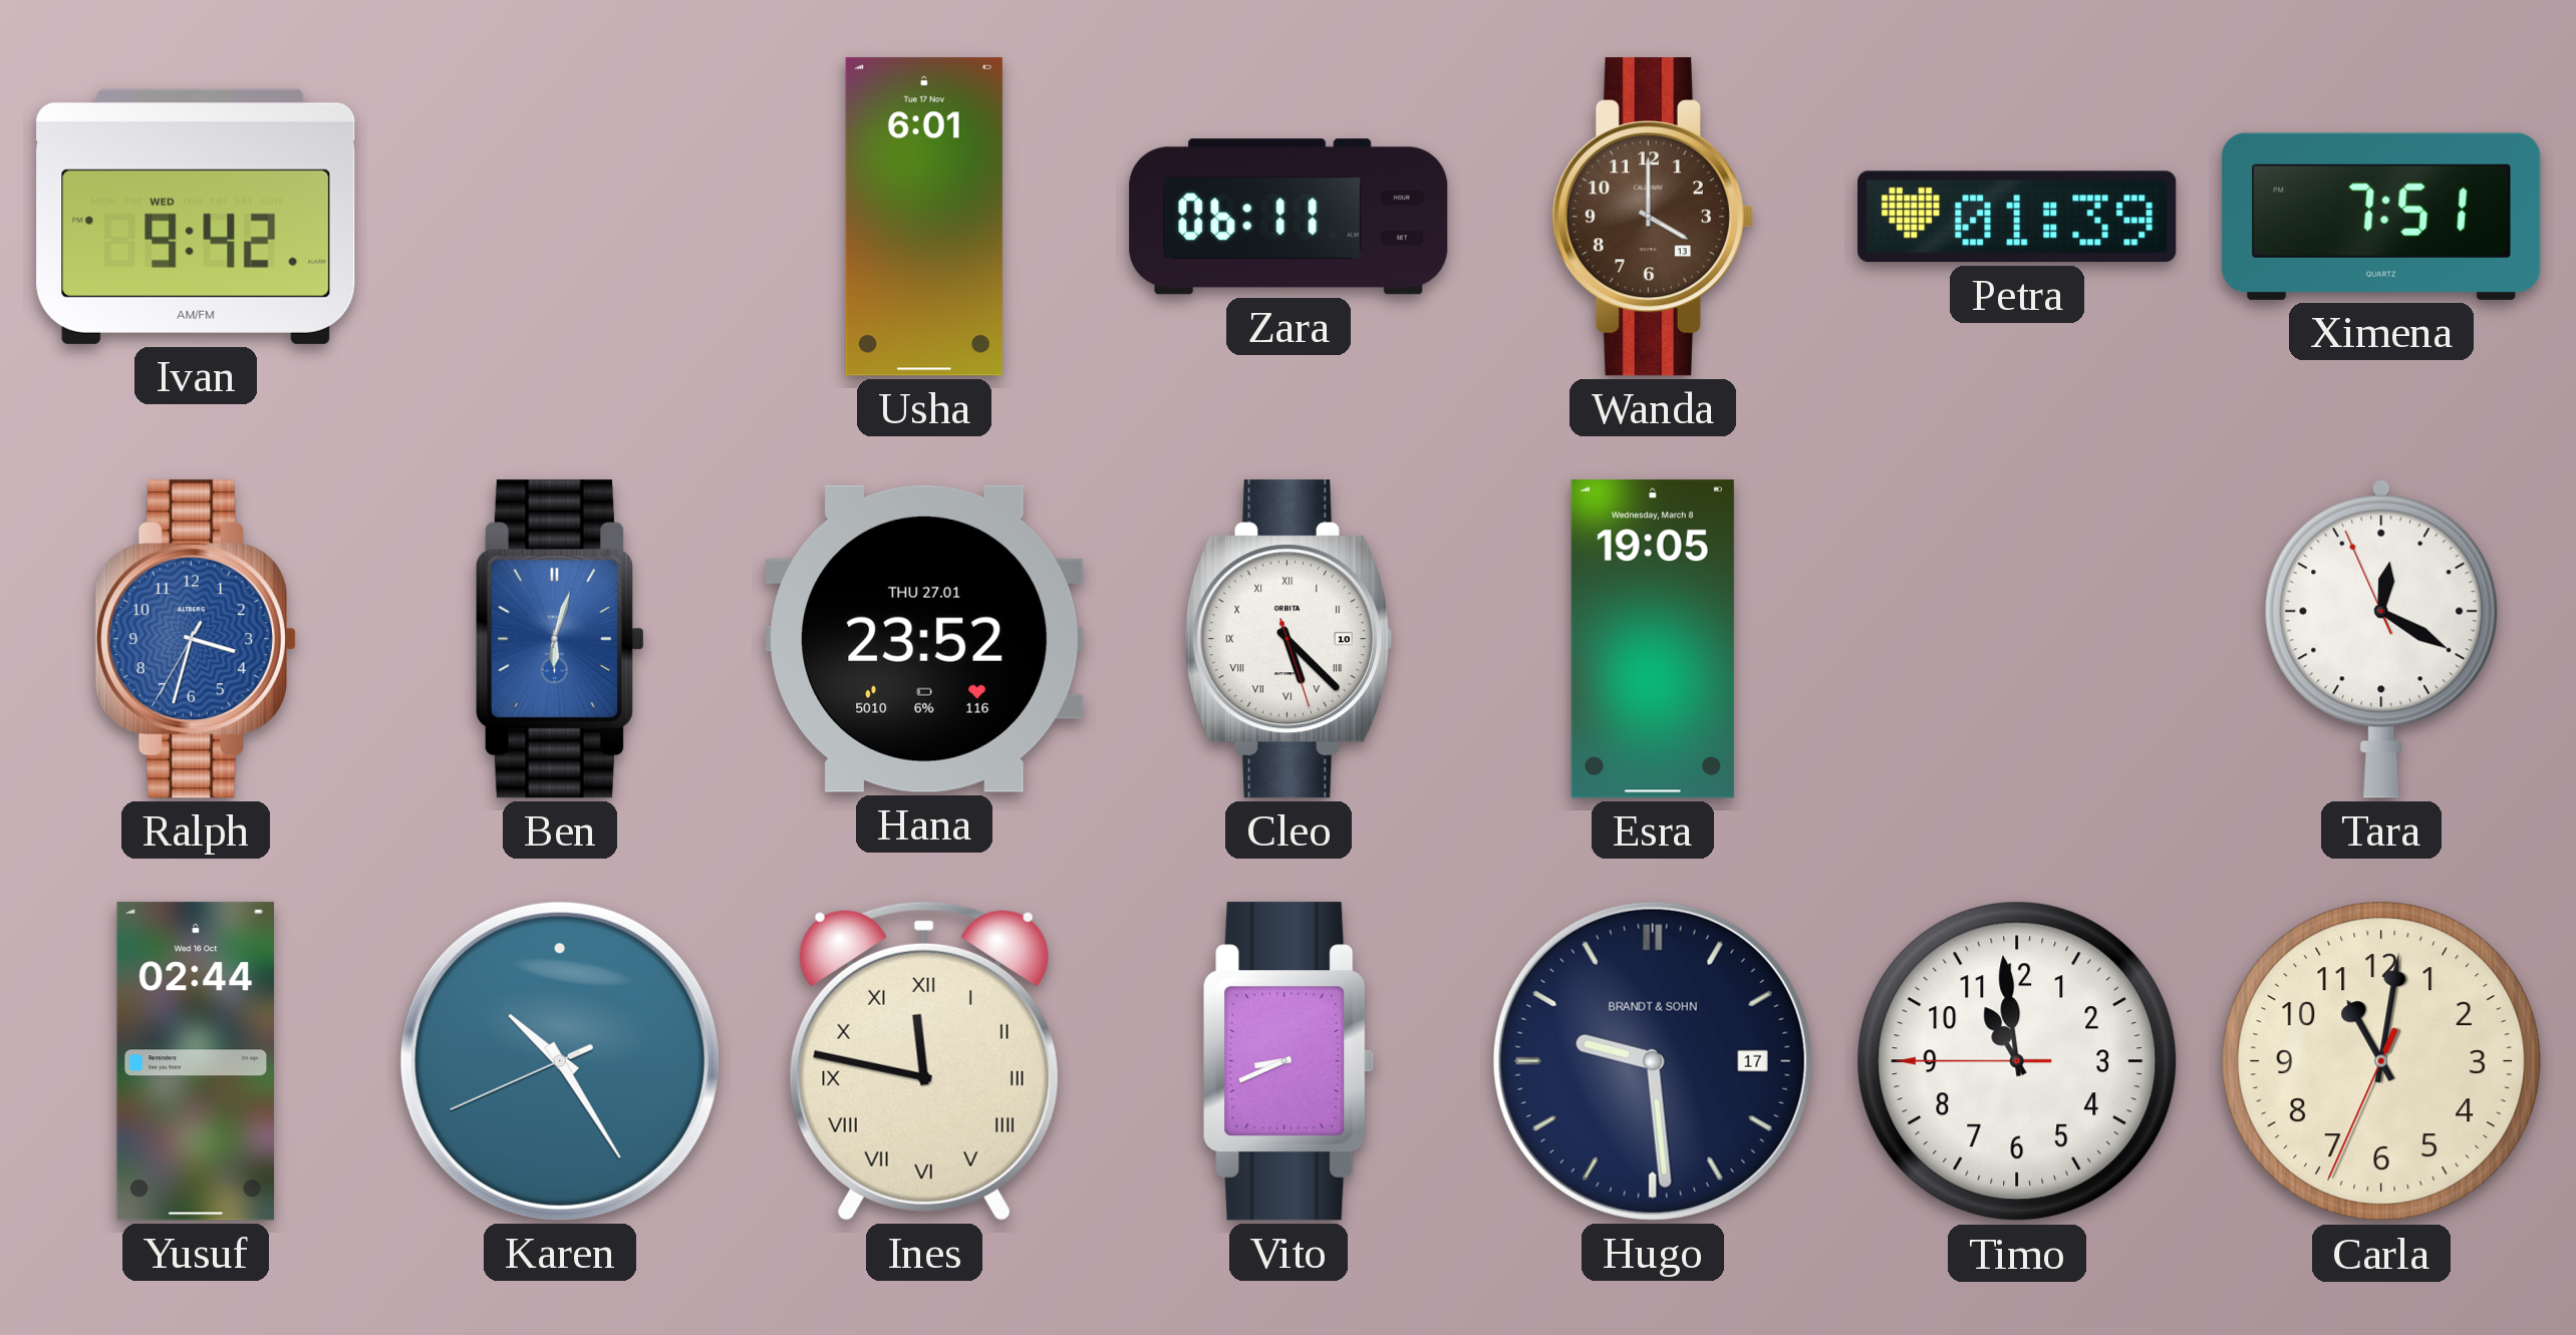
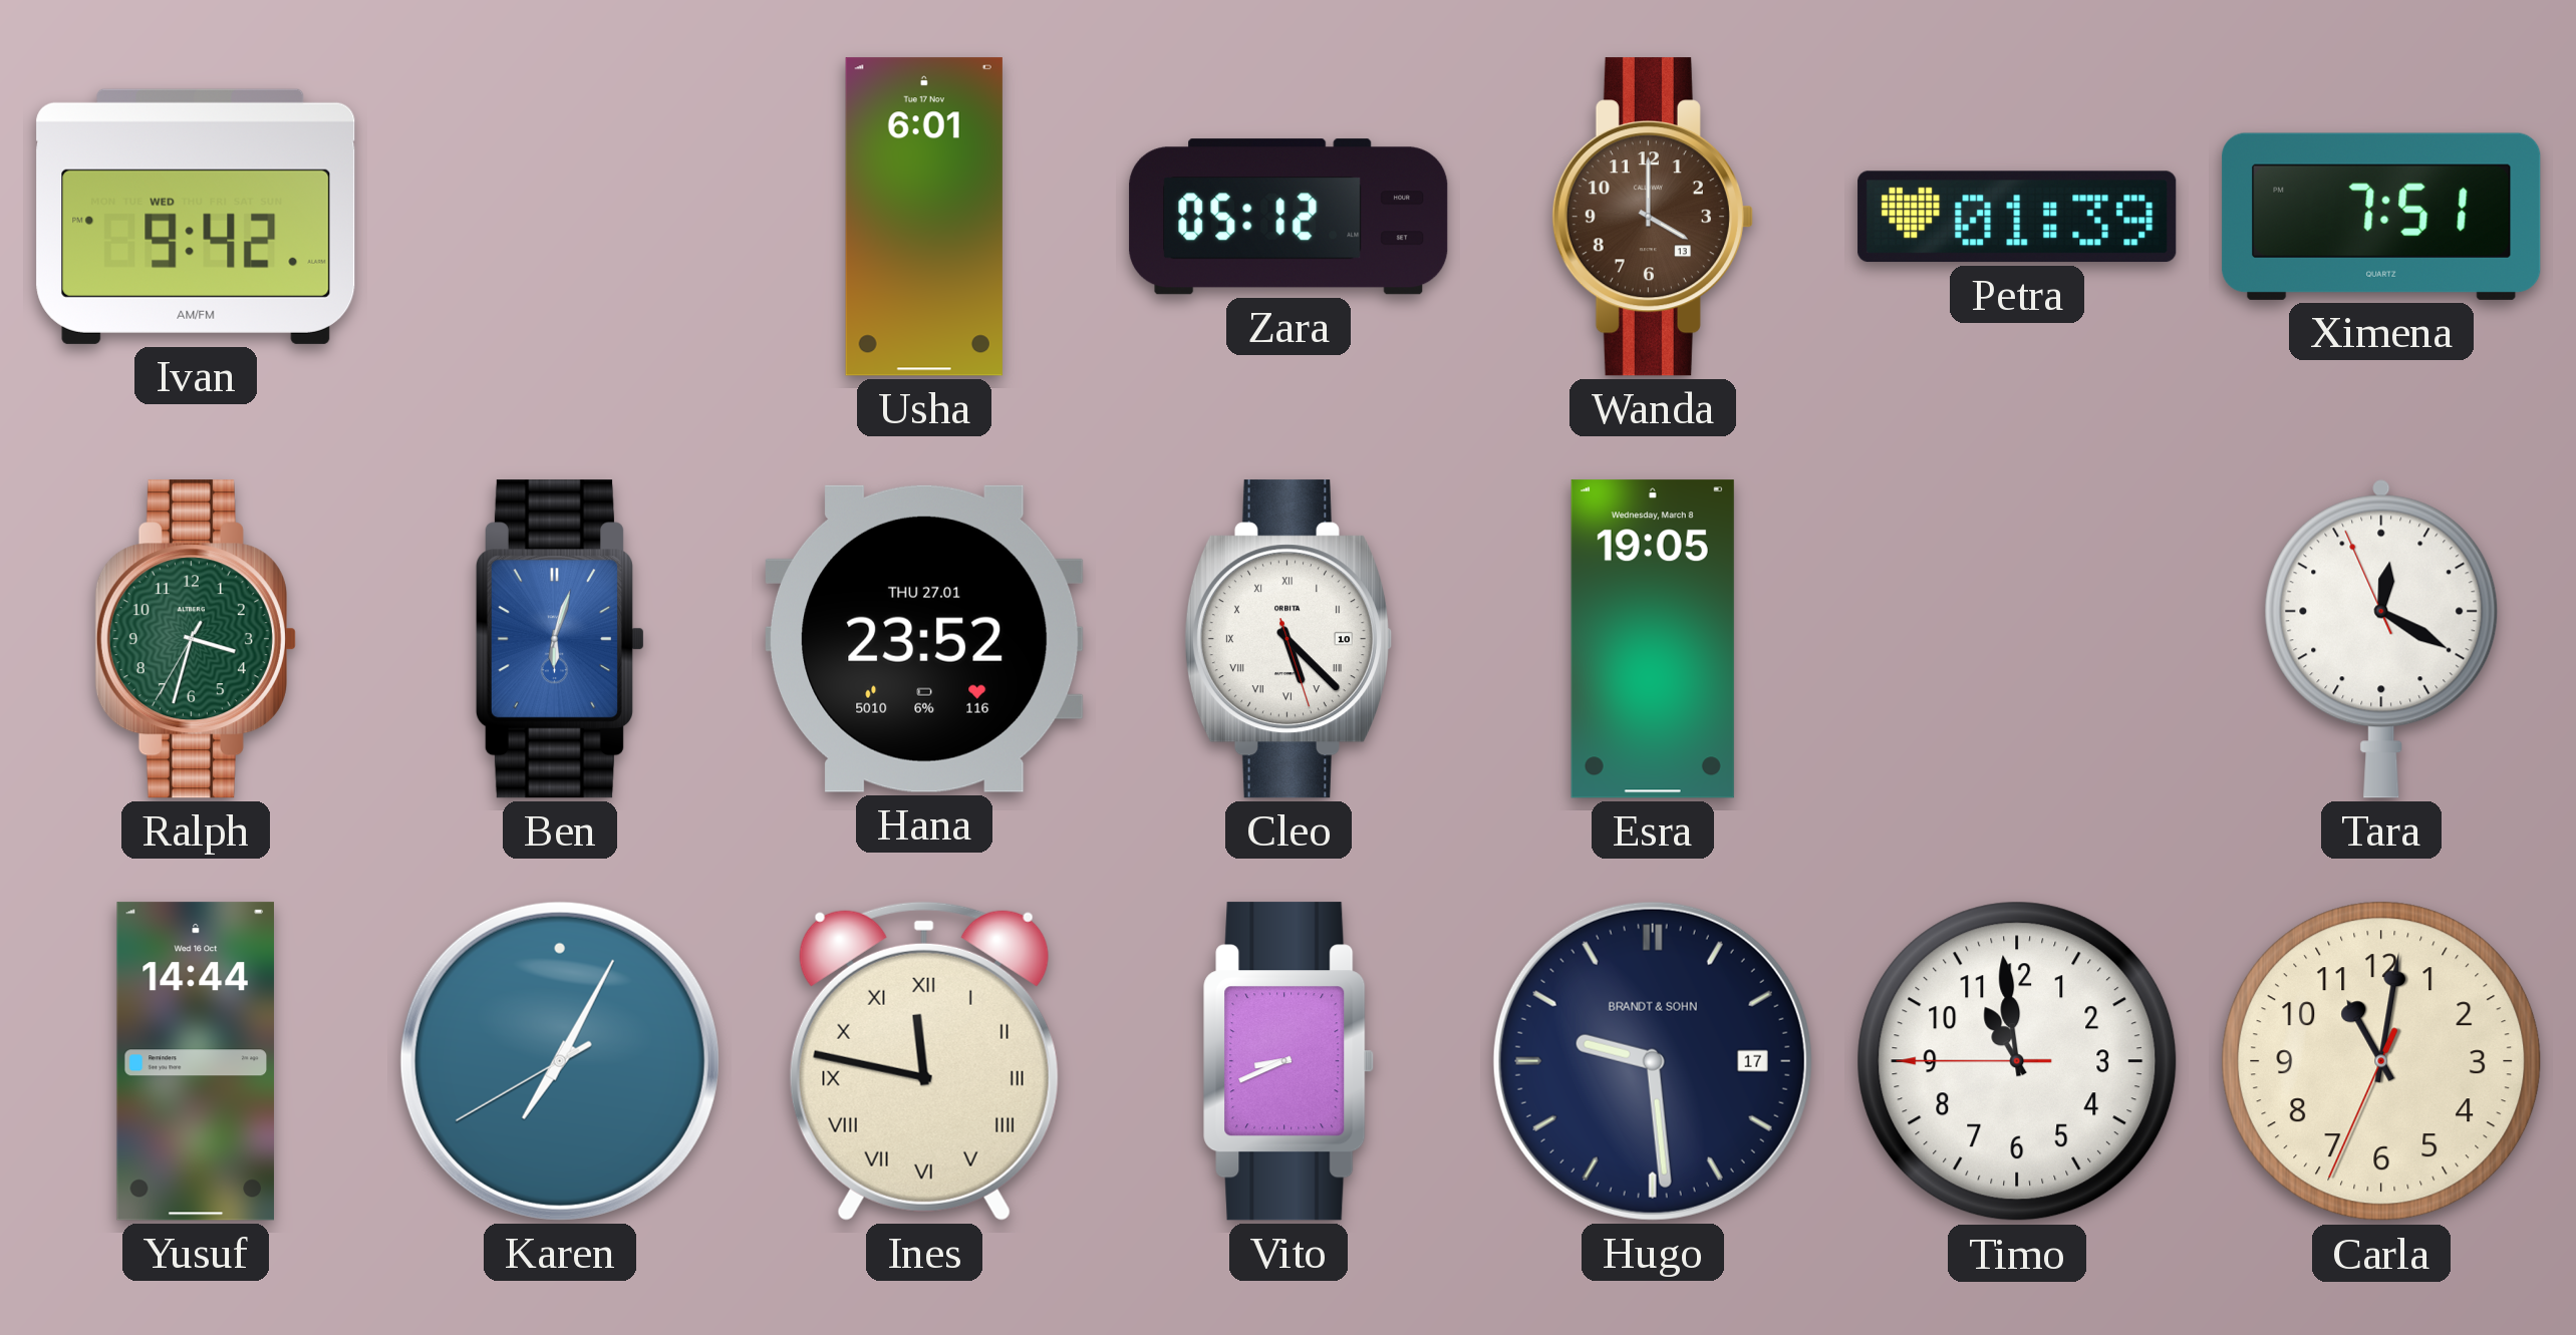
Zara: 06:11 -> 05:12 (1289, 217)
Ralph dial: blue -> green (196, 639)
Yusuf: 02:44 -> 14:44 (195, 1061)
Karen: 10:24 -> 7:04 (560, 1061)
